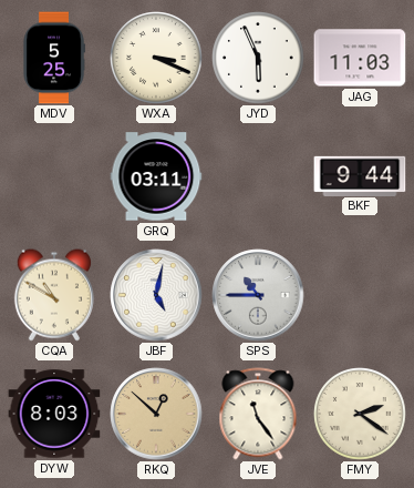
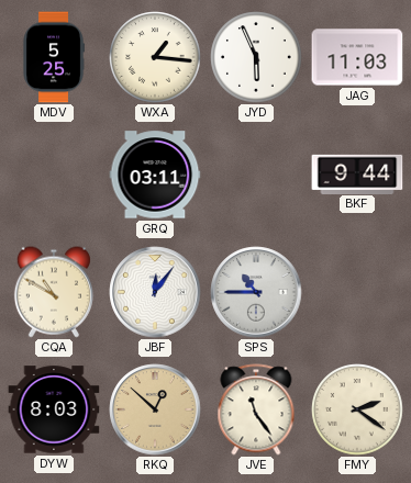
WXA: 3:19 -> 1:16 (155, 57)
JBF: 5:02 -> 12:06 (155, 292)
